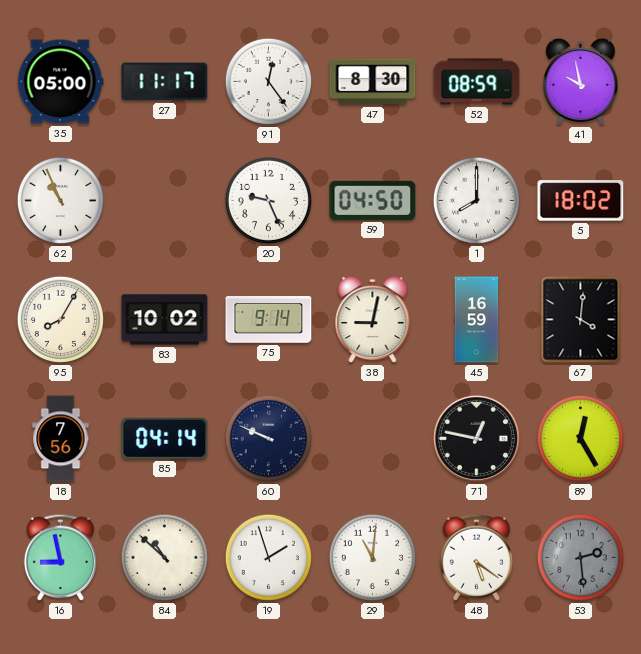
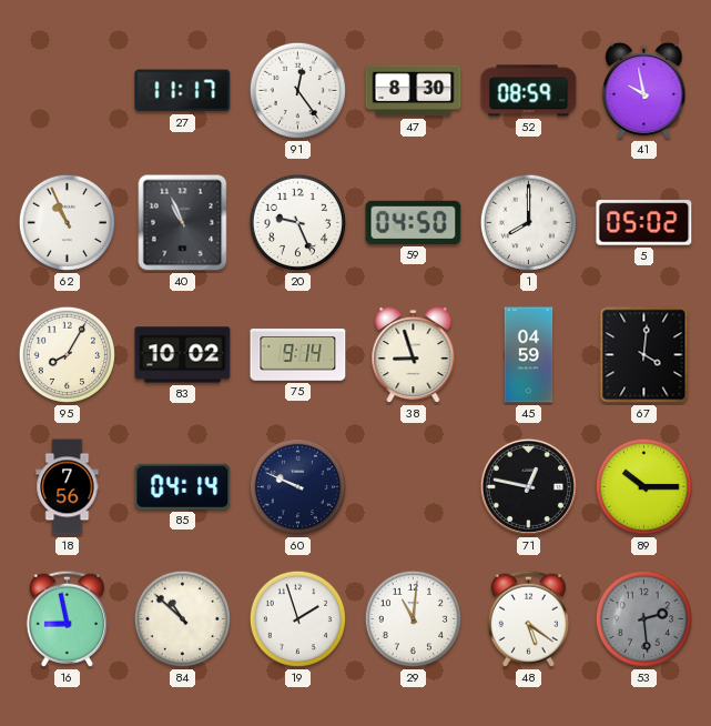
35: 05:00 -> none (60, 82)
40: none -> 10:56 (183, 223)
5: 18:02 -> 05:02 (644, 223)
38: 9:02 -> 8:57 (414, 355)
45: 16:59 -> 04:59 (529, 355)
89: 12:25 -> 10:15 (643, 486)
